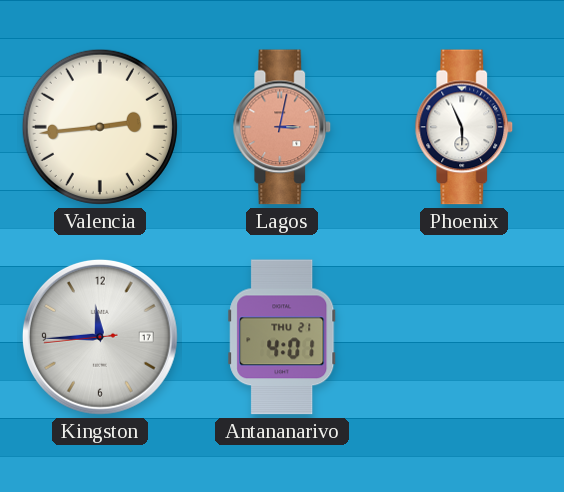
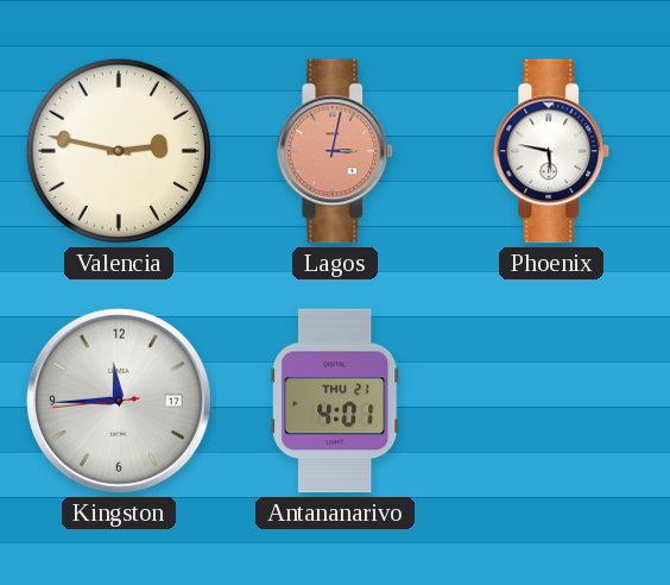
Valencia: 2:44 -> 2:47 (119, 151)
Phoenix: 5:56 -> 5:47 (551, 151)
